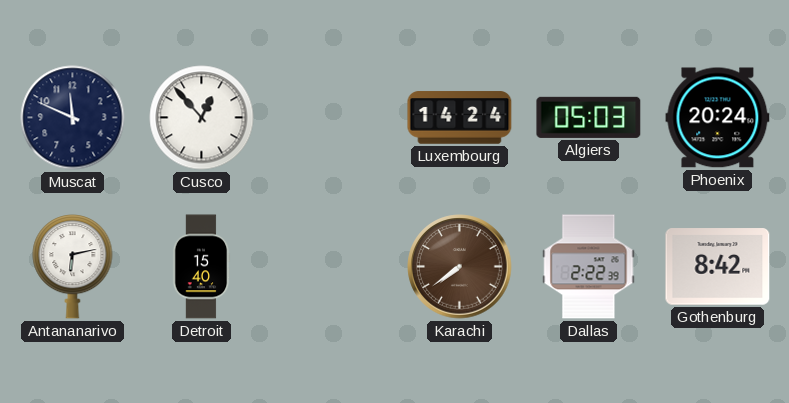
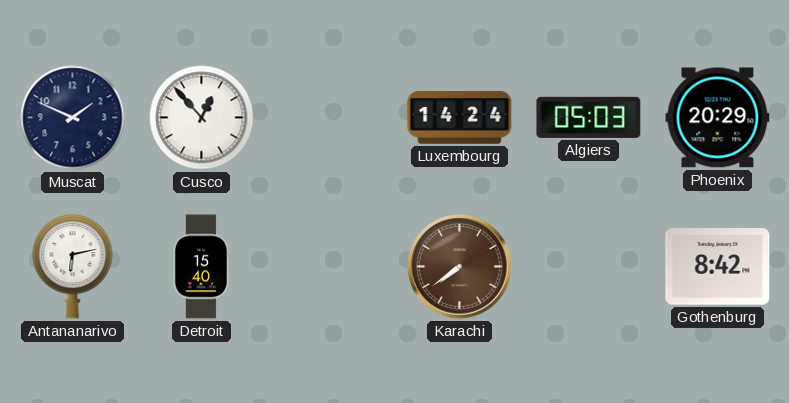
Muscat: 11:49 -> 1:49 (73, 118)
Phoenix: 20:24 -> 20:29 (718, 118)
Dallas: 2:22 -> none (589, 267)
